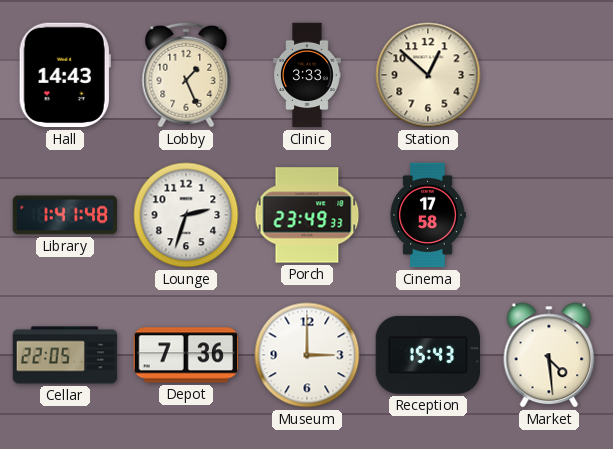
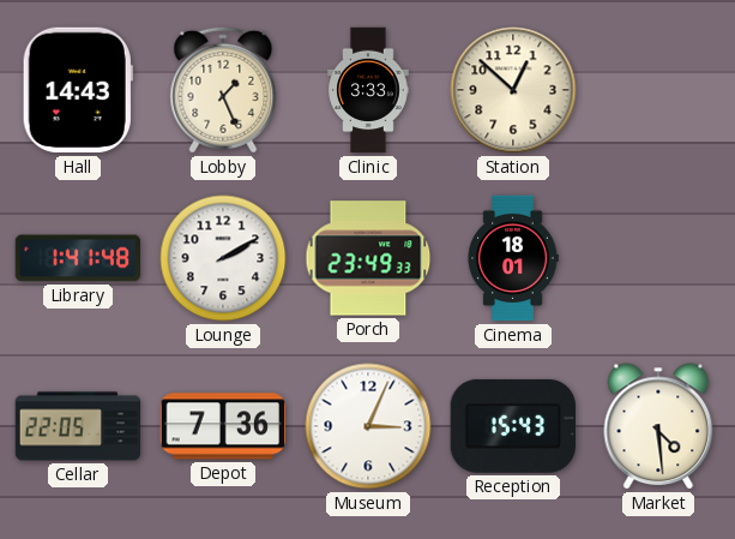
Lounge: 2:33 -> 2:10 (223, 258)
Cinema: 17:58 -> 18:01 (513, 258)
Museum: 3:00 -> 3:04 (368, 426)
